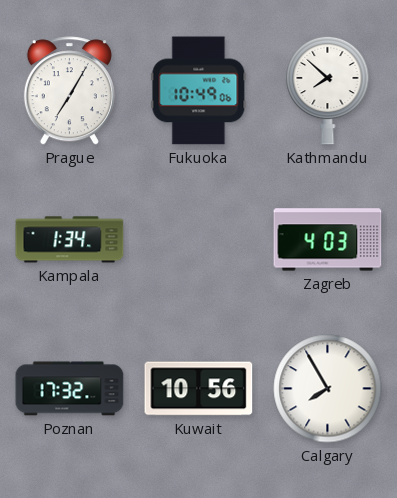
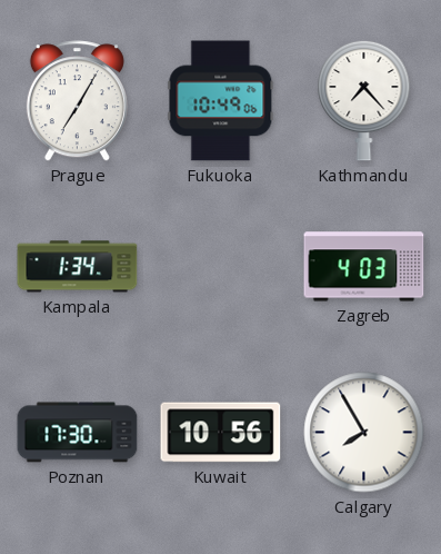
Kathmandu: 7:52 -> 7:23 (364, 100)
Poznan: 17:32 -> 17:30 (78, 433)
